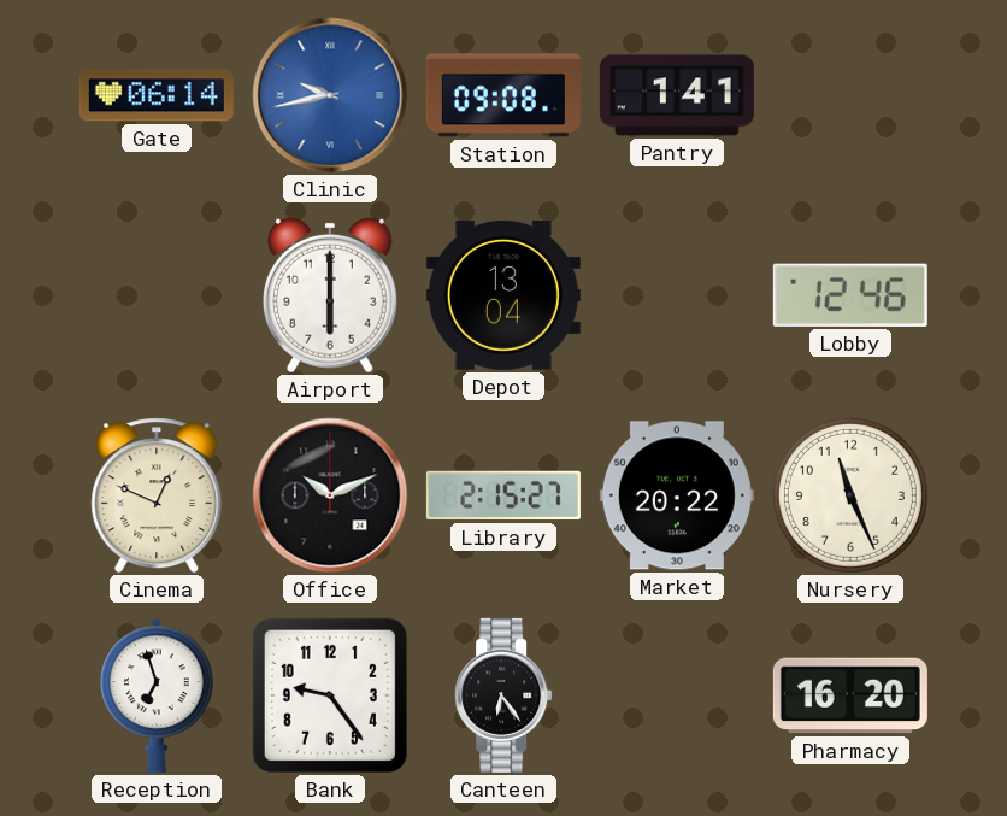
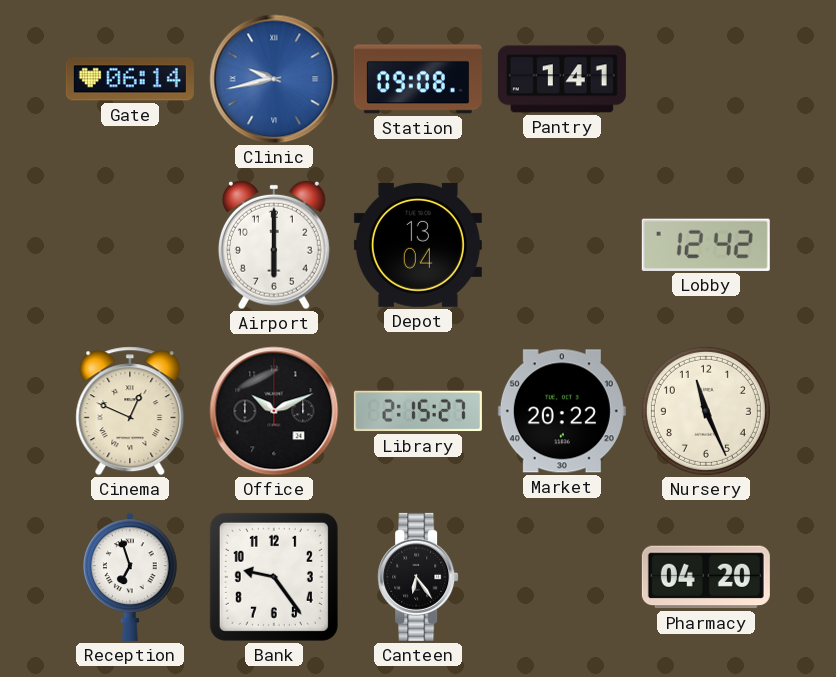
Lobby: 12:46 -> 12:42 (706, 245)
Pharmacy: 16:20 -> 04:20 (706, 577)
